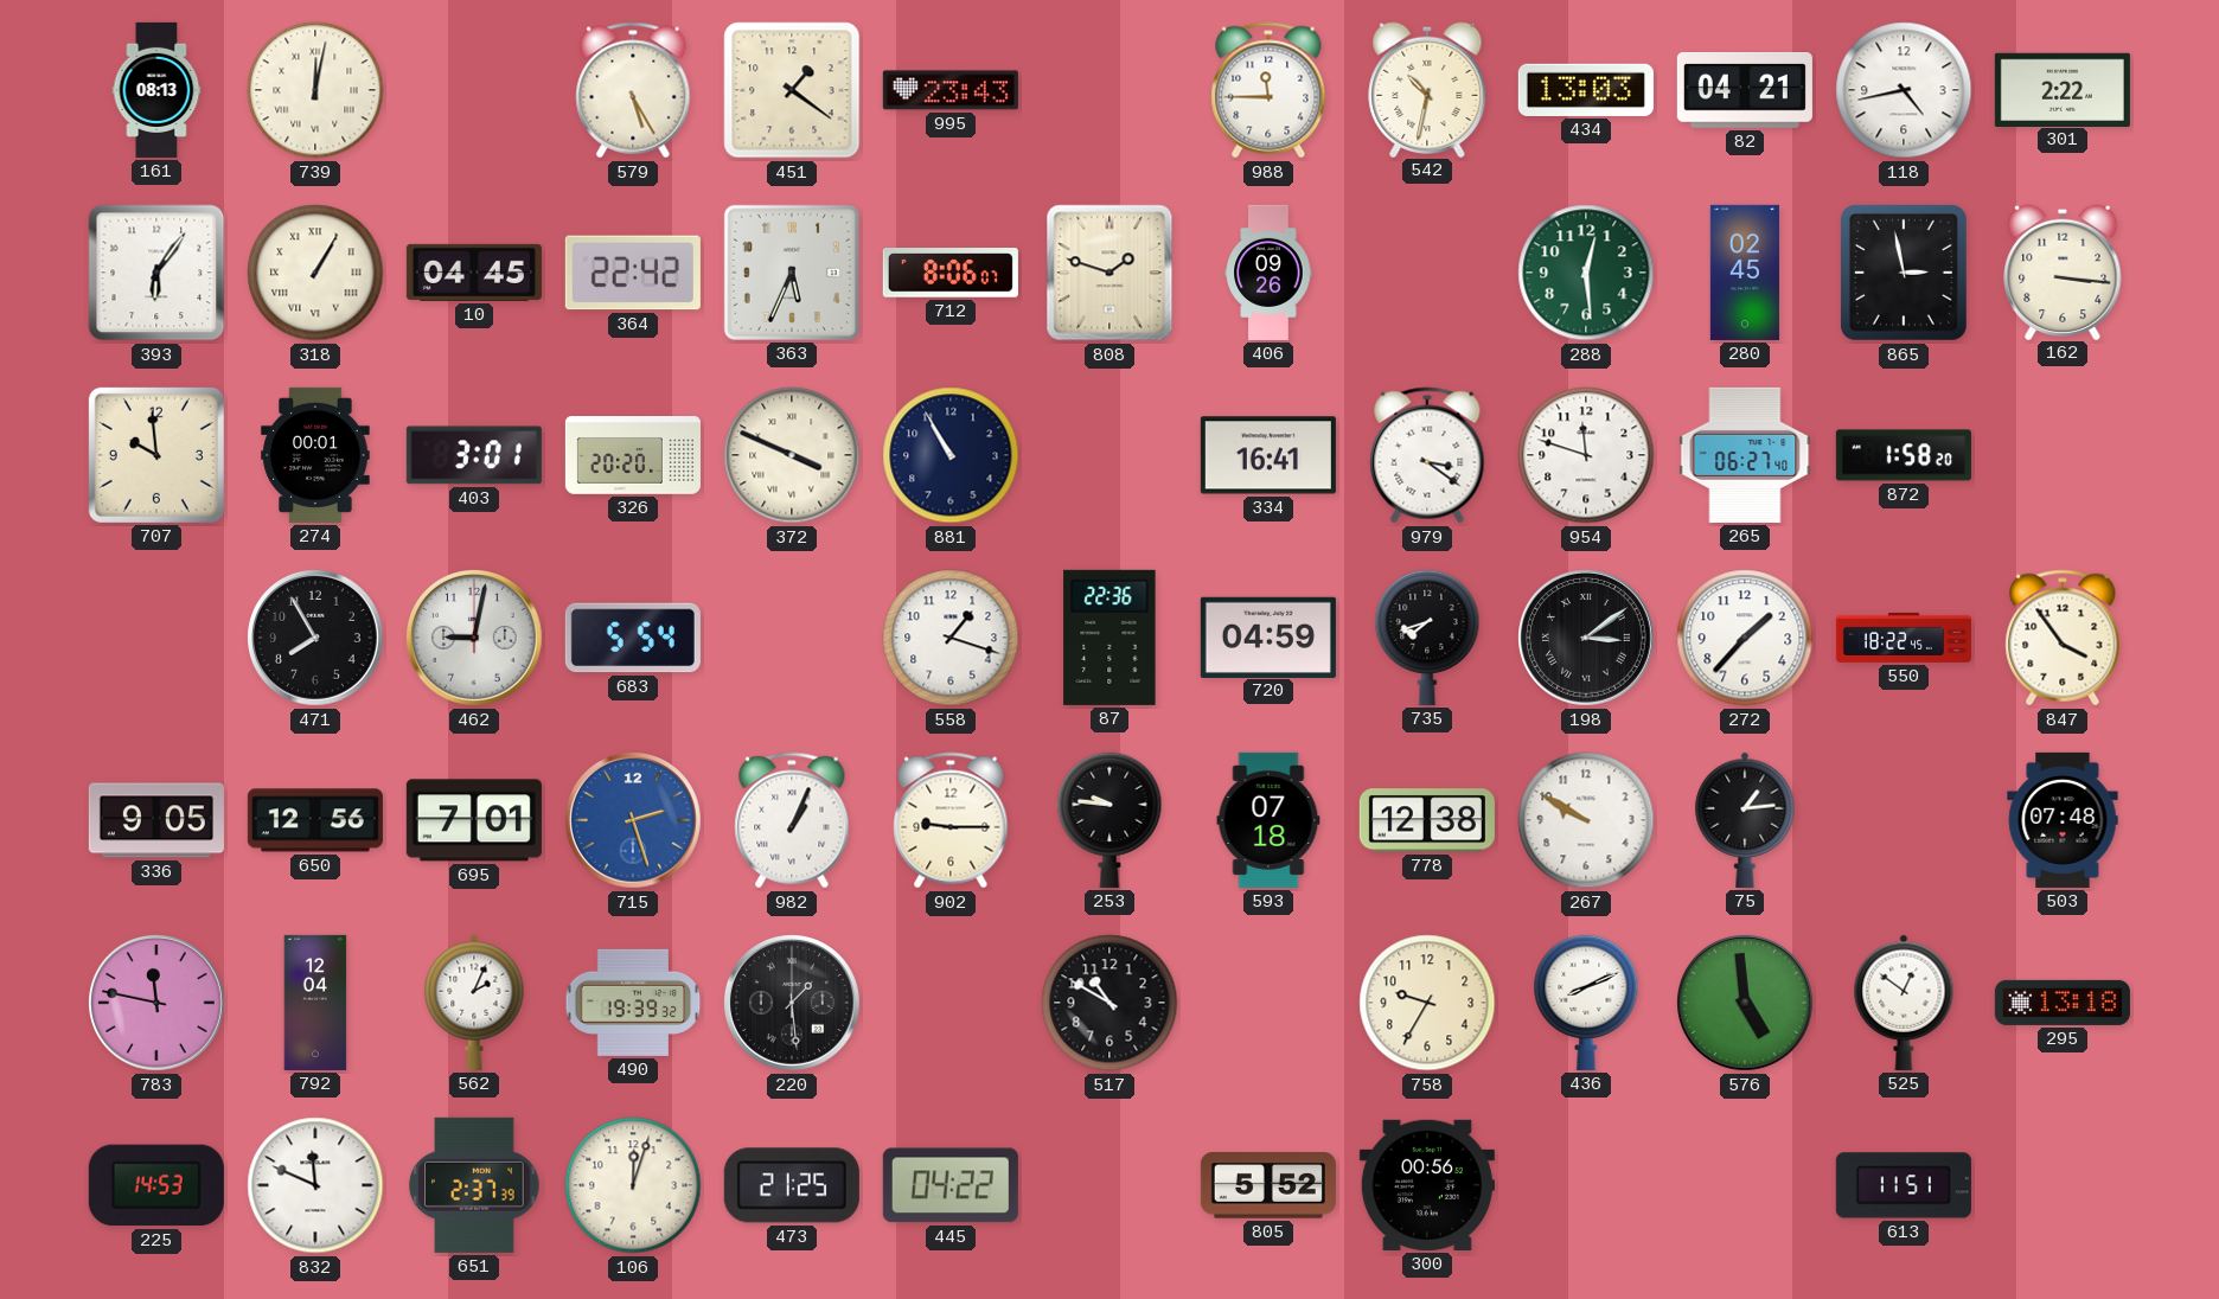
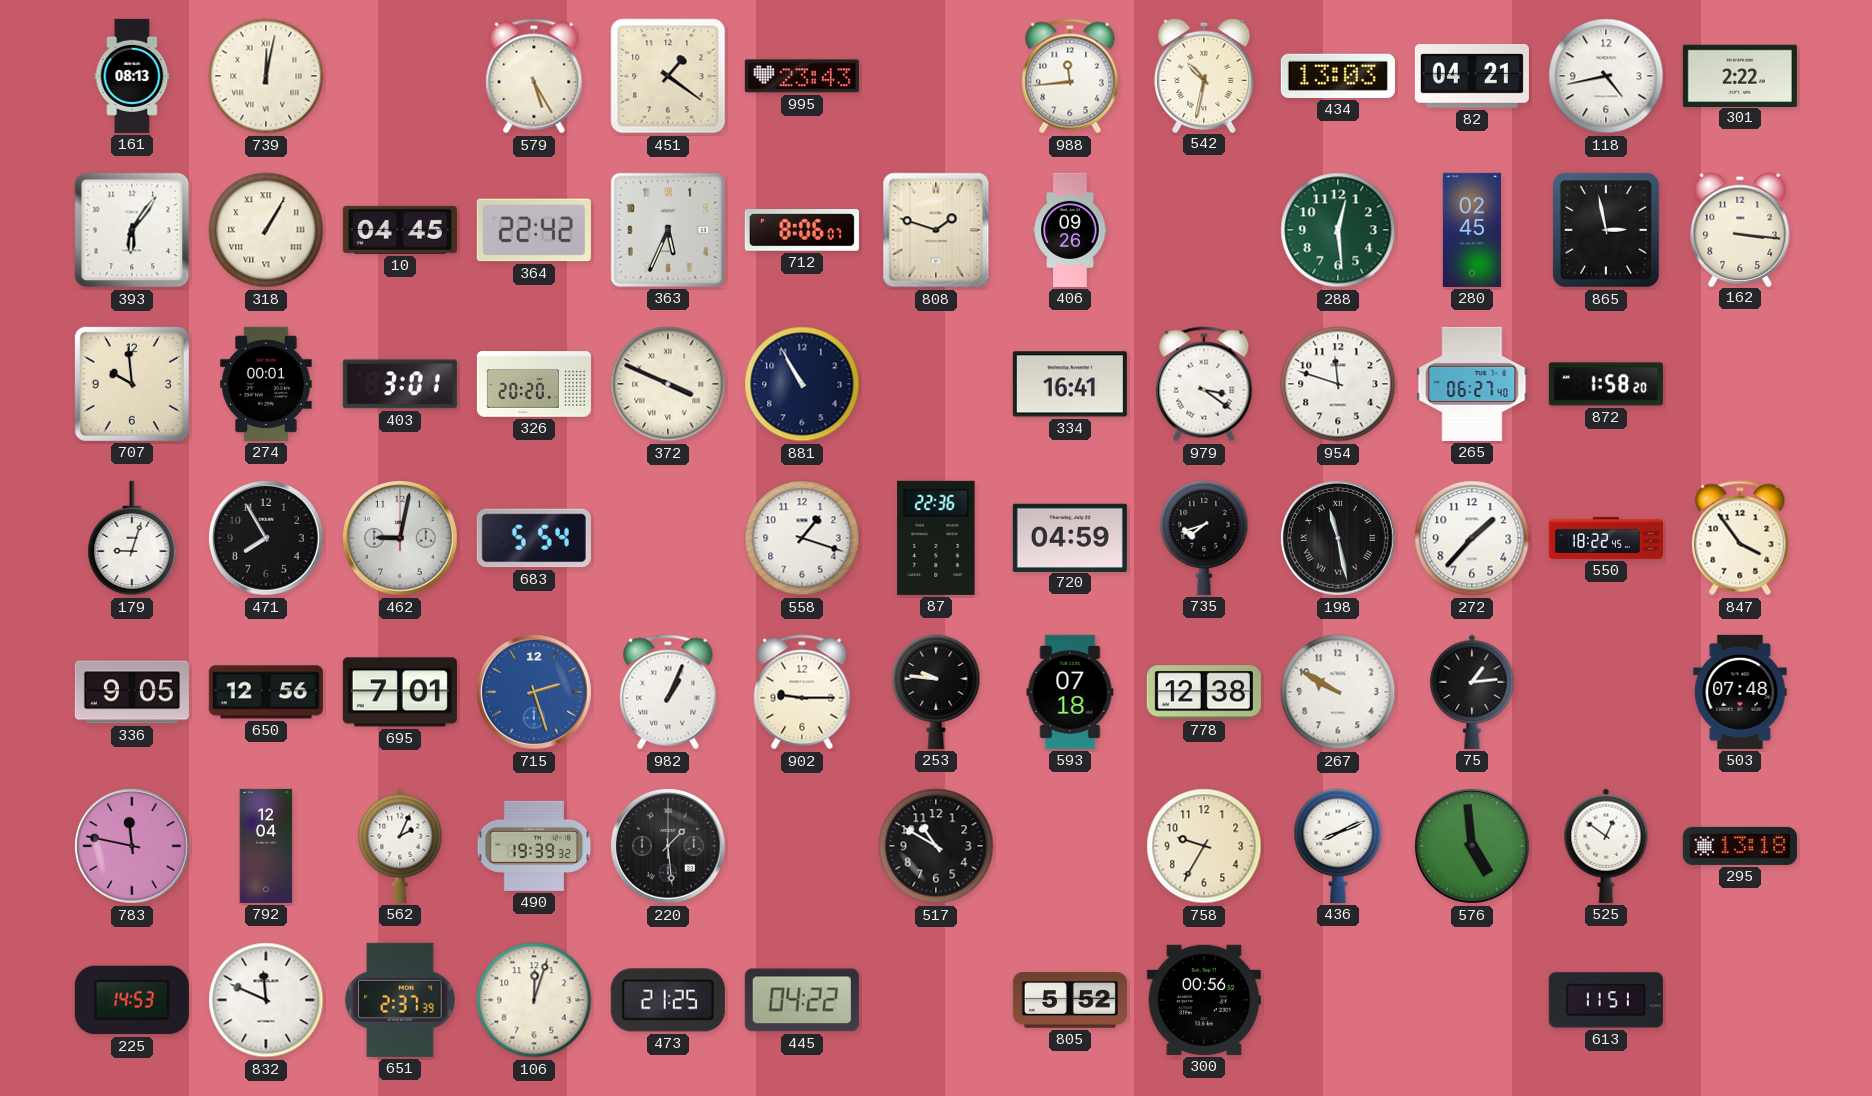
988: 11:45 -> 11:44 (1070, 76)
179: none -> 9:03 (132, 538)
198: 3:09 -> 11:28 (1339, 539)
